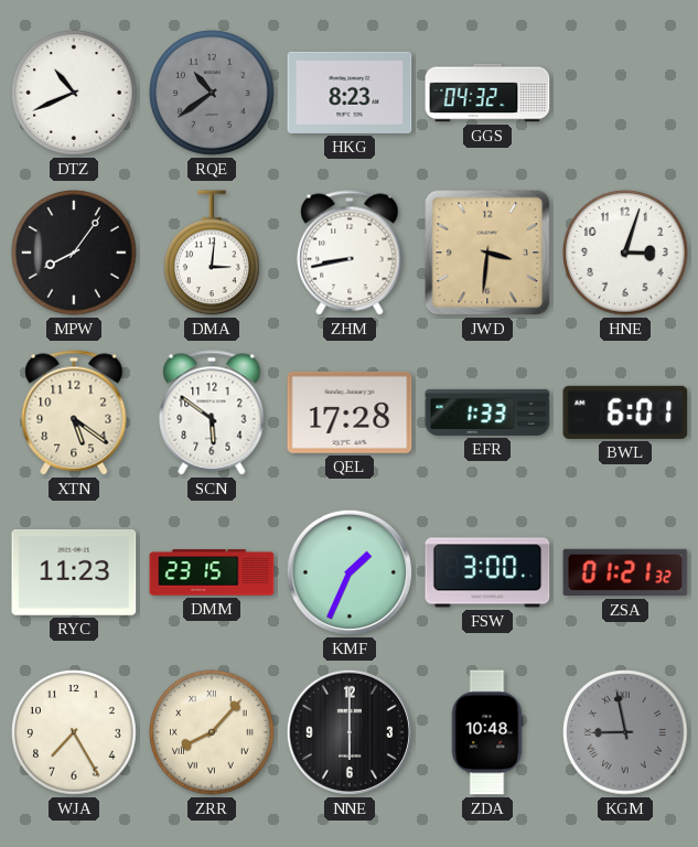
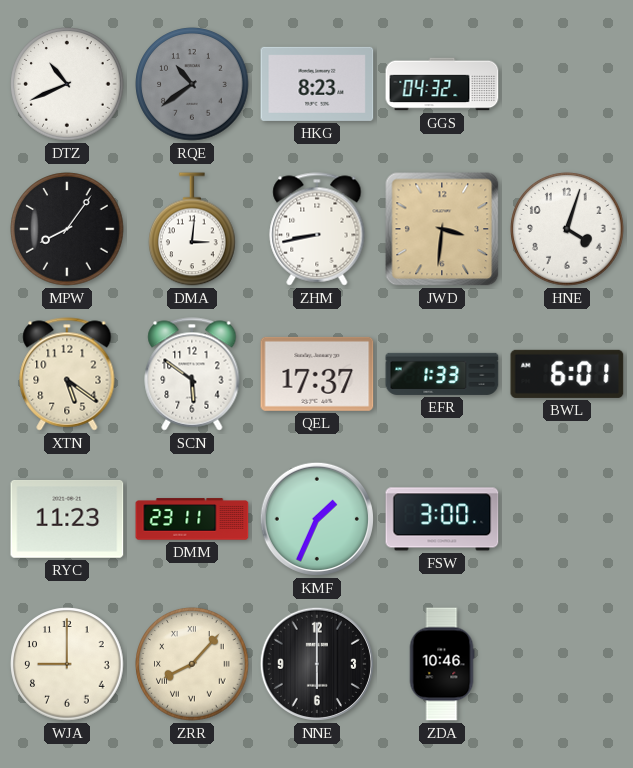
HNE: 3:03 -> 4:03 (567, 229)
QEL: 17:28 -> 17:37 (317, 374)
DMM: 23:15 -> 23:11 (192, 519)
ZSA: 01:21 -> none (625, 572)
WJA: 7:25 -> 9:00 (67, 664)
ZDA: 10:48 -> 10:46 (442, 664)
KGM: 8:58 -> none (625, 732)
